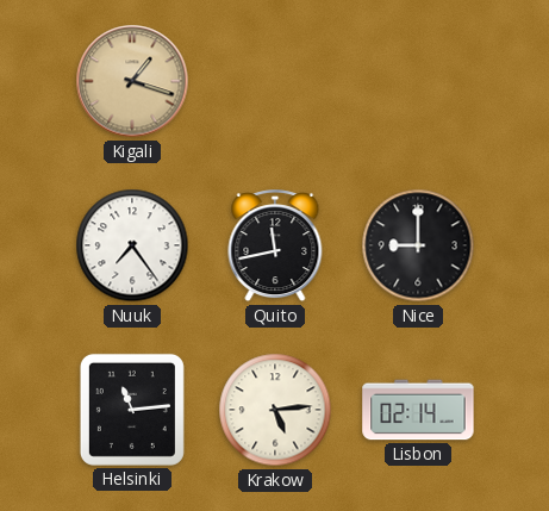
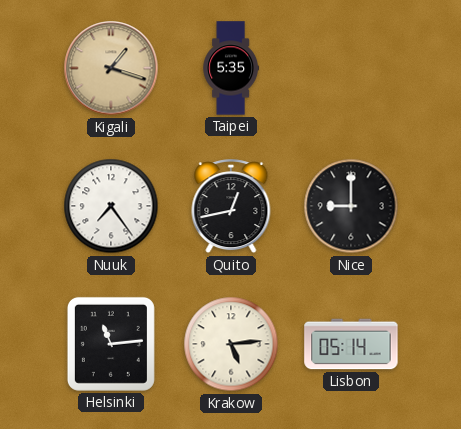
Taipei: none -> 5:35 (230, 68)
Quito: 11:43 -> 12:43 (231, 207)
Lisbon: 02:14 -> 05:14 (351, 344)
